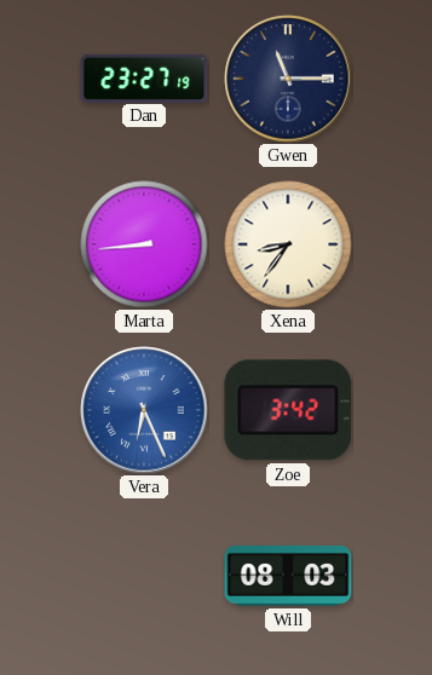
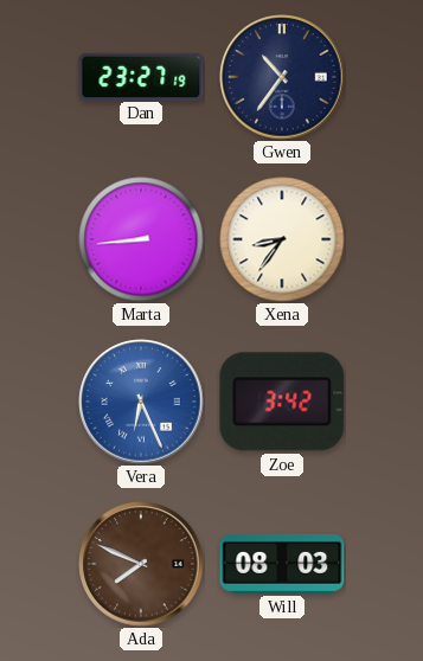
Gwen: 11:15 -> 10:36 (282, 77)
Ada: none -> 7:49 (141, 564)
